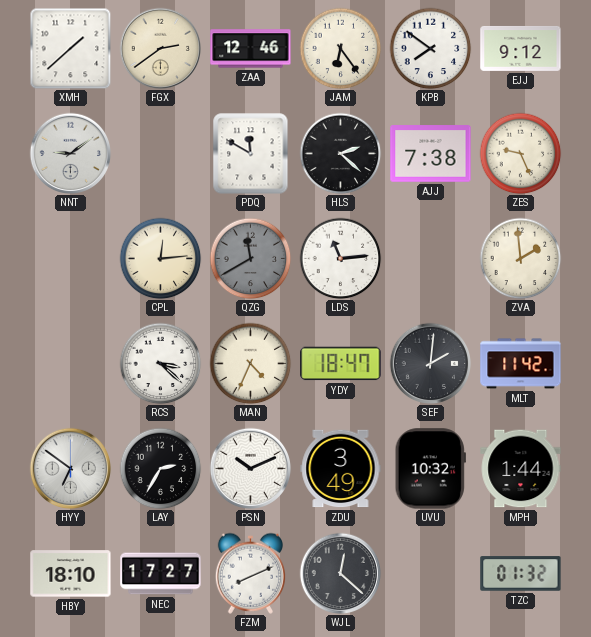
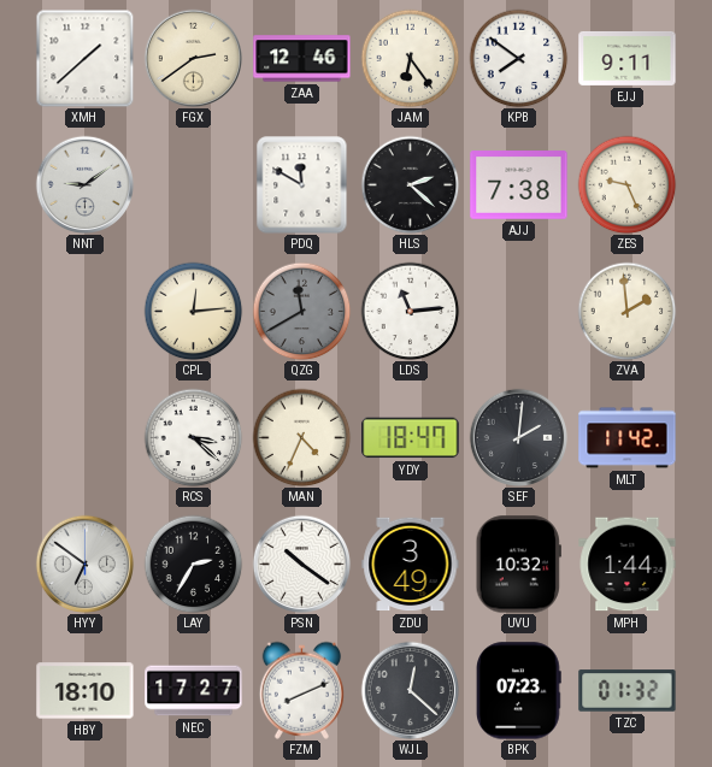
EJJ: 9:12 -> 9:11 (628, 58)
PSN: 10:11 -> 10:21 (301, 564)
BPK: none -> 07:23 (519, 691)
